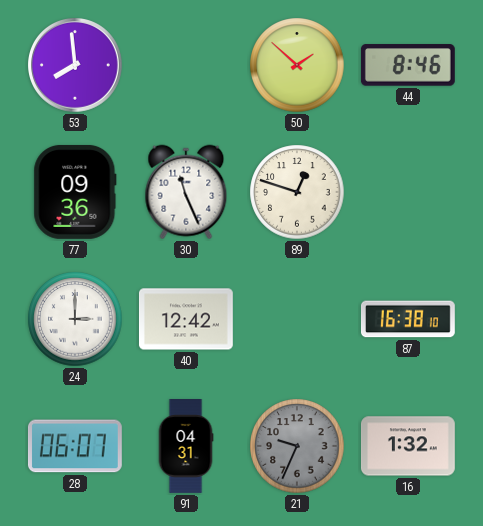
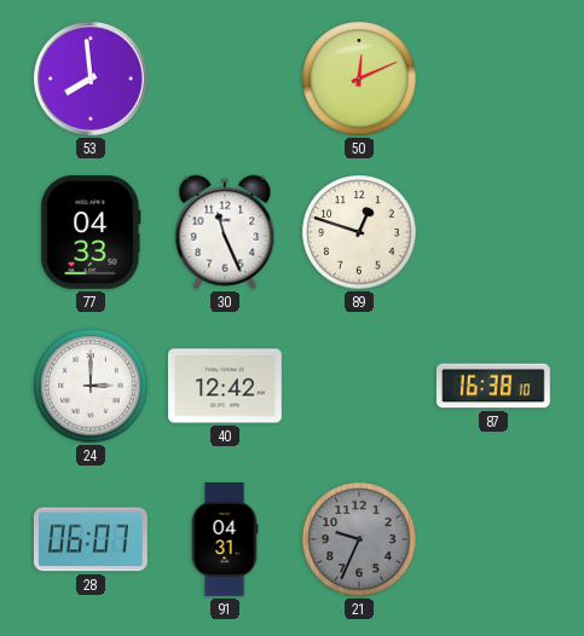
50: 1:52 -> 12:11 (359, 79)
44: 8:46 -> none (408, 65)
77: 09:36 -> 04:33 (91, 232)
16: 1:32 -> none (408, 446)
